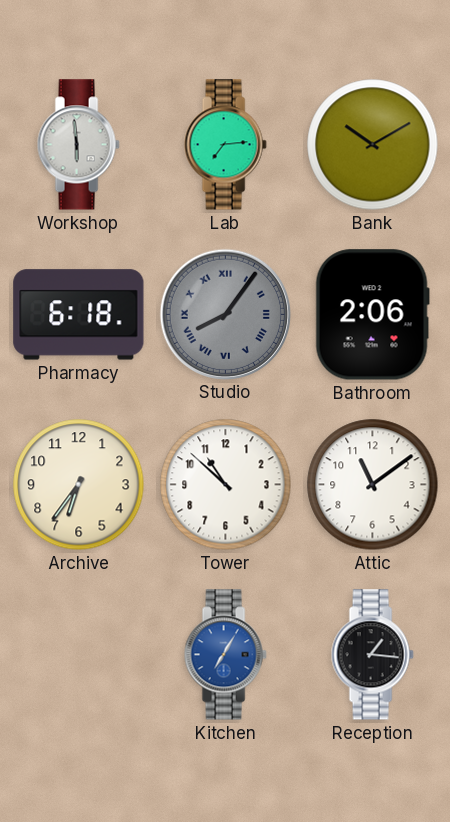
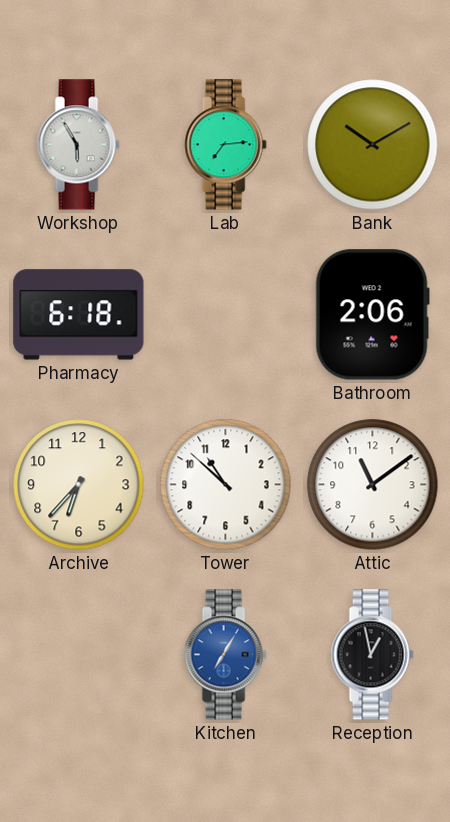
Workshop: 5:59 -> 5:55 (78, 145)
Studio: 8:06 -> none (225, 314)
Archive: 6:36 -> 6:37 (79, 485)
Reception: 1:16 -> 12:58 (372, 655)
